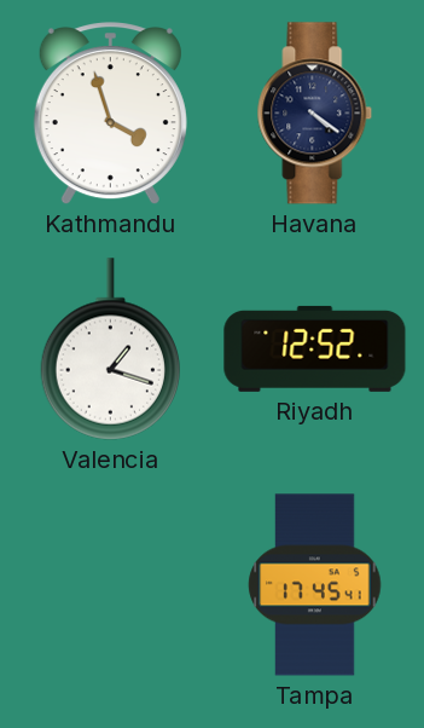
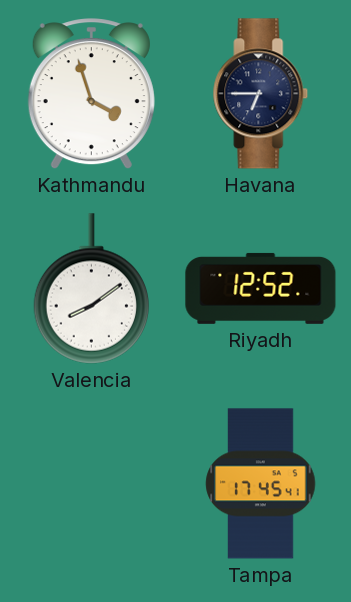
Havana: 4:21 -> 6:45 (261, 94)
Valencia: 1:18 -> 8:09 (91, 289)
